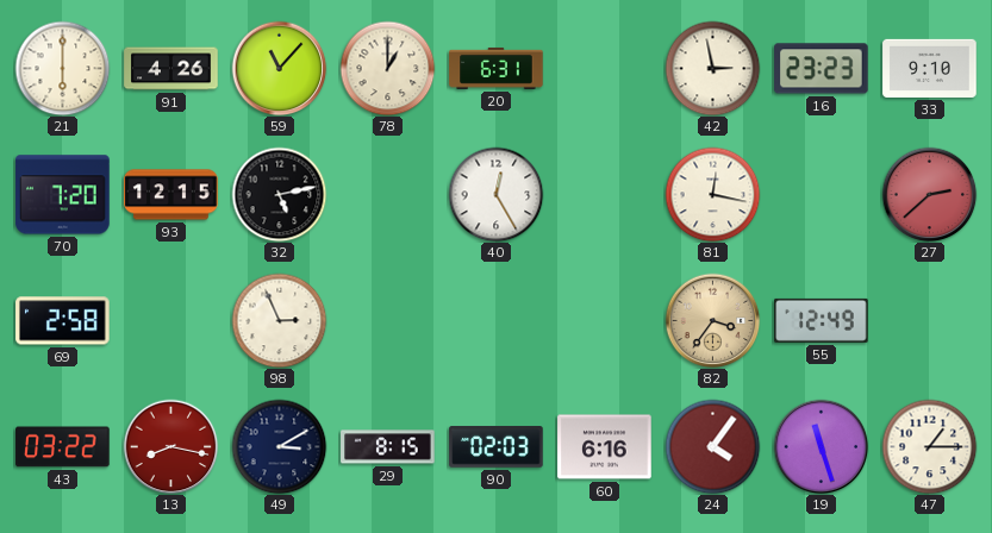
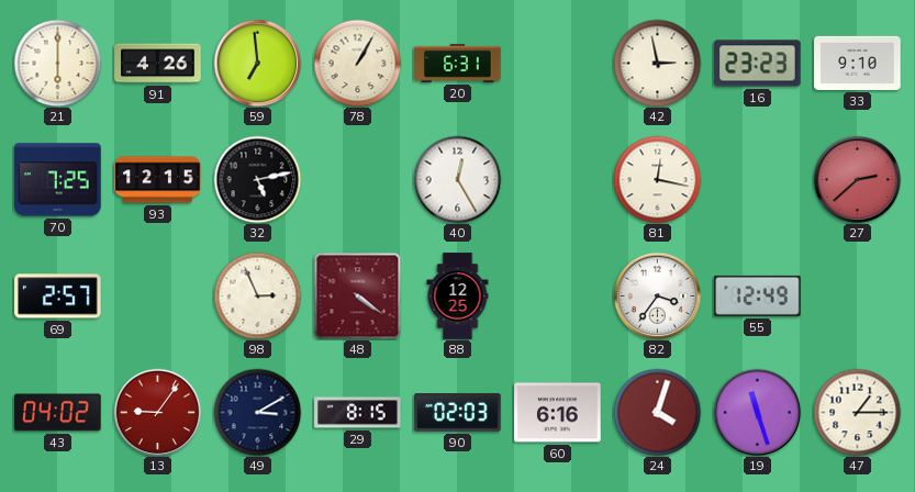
59: 11:07 -> 6:59 (257, 63)
78: 1:00 -> 1:05 (357, 63)
70: 7:20 -> 7:25 (58, 180)
69: 2:58 -> 2:57 (58, 297)
48: none -> 4:21 (357, 295)
88: none -> 12:25 (458, 297)
82 dial: champagne -> white (657, 295)
43: 03:22 -> 04:02 (58, 413)
13: 8:17 -> 9:06 (157, 412)
24: 4:06 -> 4:03 (657, 412)
